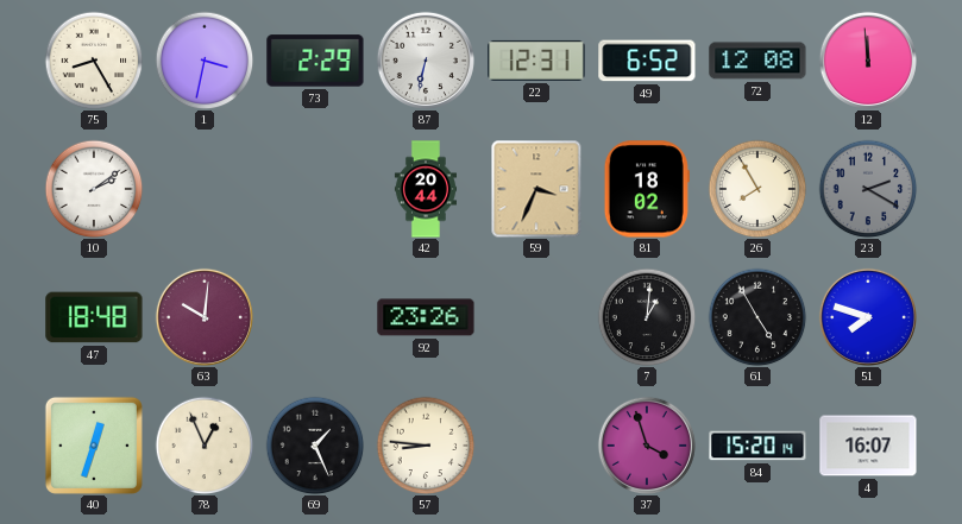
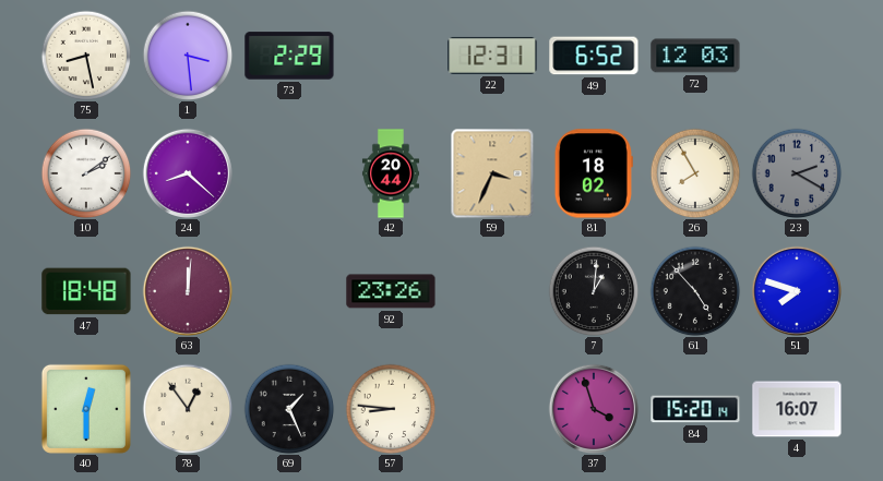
75: 8:25 -> 8:28 (86, 56)
1: 3:32 -> 3:29 (188, 56)
87: 6:32 -> none (426, 61)
72: 12:08 -> 12:03 (695, 56)
12: 11:59 -> none (868, 61)
24: none -> 8:22 (188, 173)
63: 10:01 -> 12:01 (188, 291)
61: 4:55 -> 4:53 (695, 291)
40: 12:33 -> 12:30 (86, 409)
78: 12:56 -> 12:54 (188, 409)
